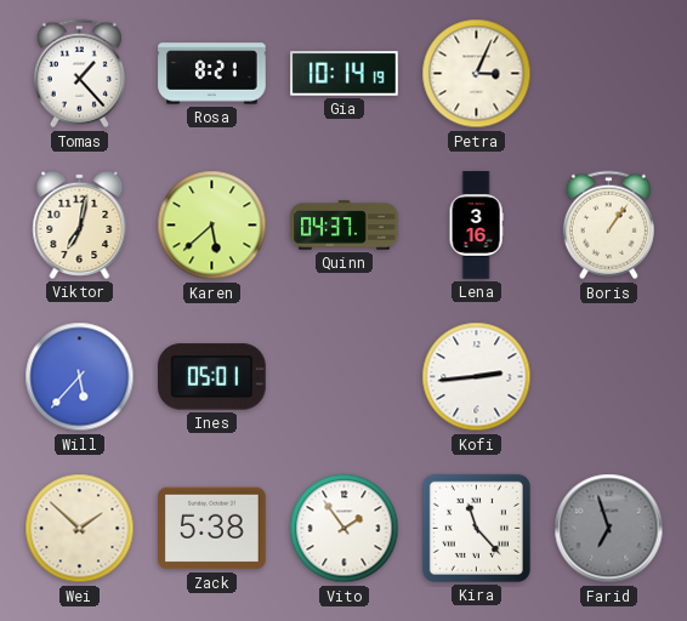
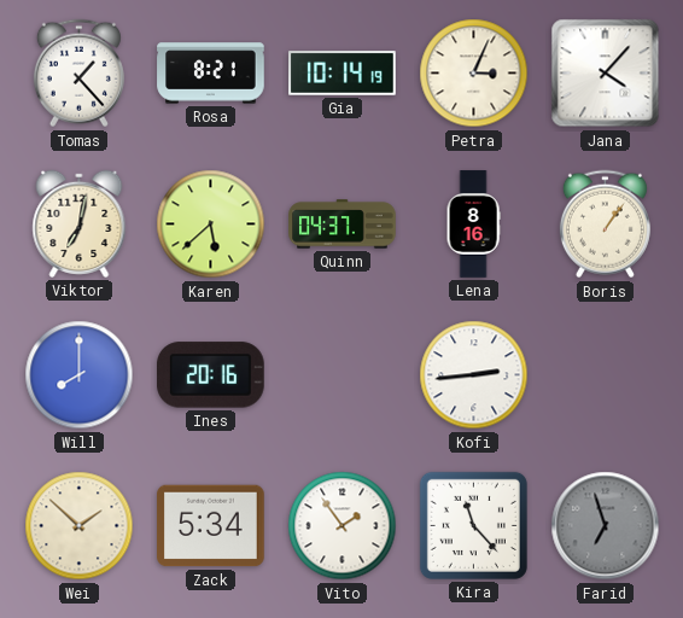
Jana: none -> 4:07 (606, 74)
Lena: 3:16 -> 8:16 (473, 225)
Will: 5:37 -> 8:00 (80, 375)
Ines: 05:01 -> 20:16 (211, 375)
Zack: 5:38 -> 5:34 (211, 526)
